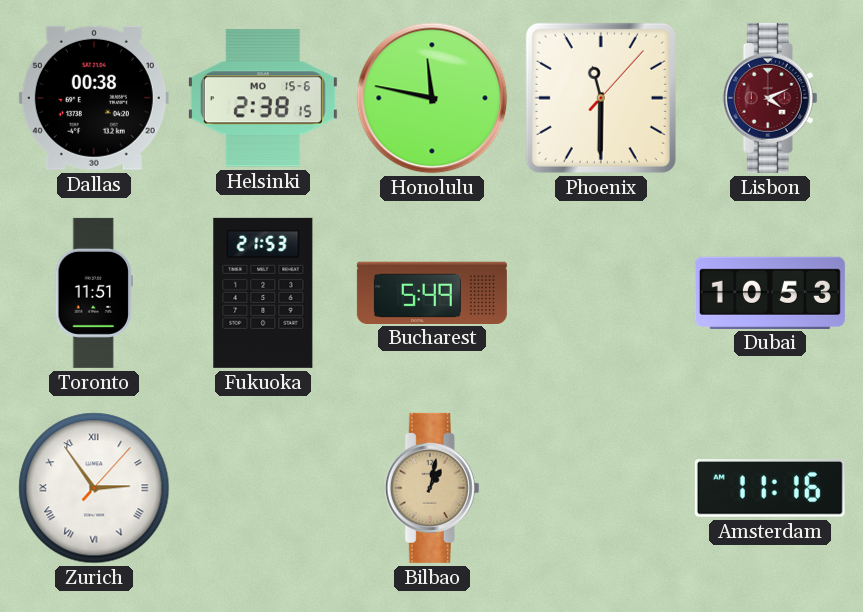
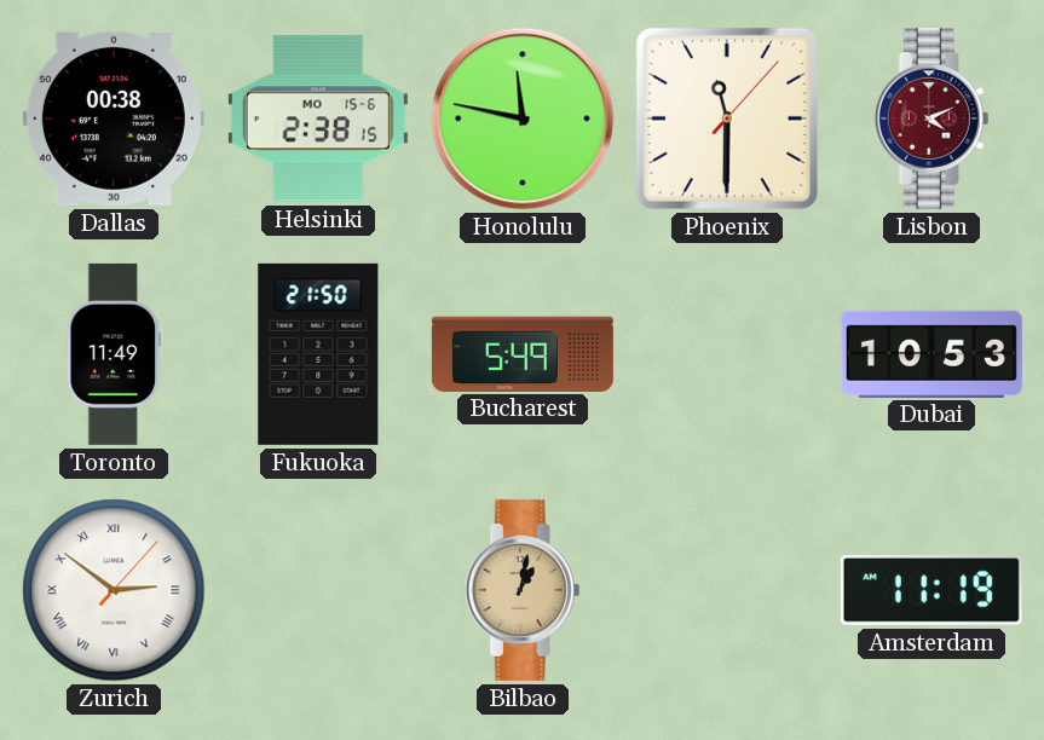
Toronto: 11:51 -> 11:49 (114, 354)
Fukuoka: 21:53 -> 21:50 (318, 354)
Zurich: 2:54 -> 2:51 (114, 590)
Amsterdam: 11:16 -> 11:19 (931, 591)
